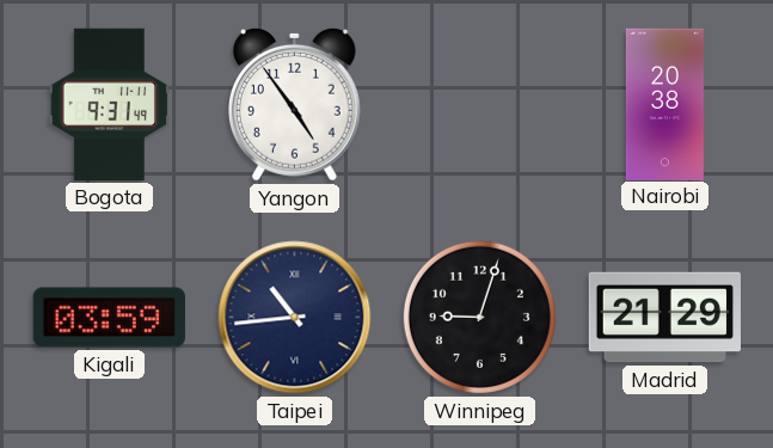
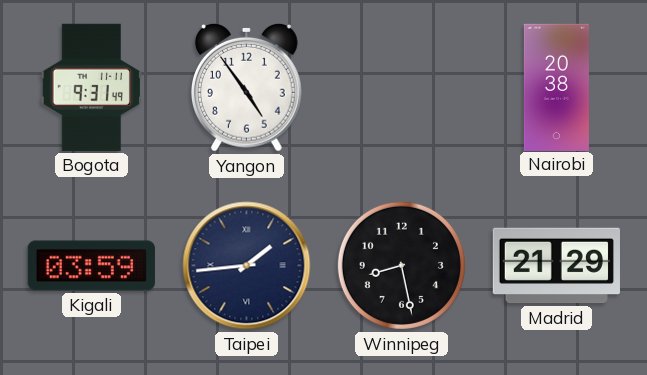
Taipei: 10:44 -> 1:44 (247, 266)
Winnipeg: 9:03 -> 8:28 (401, 265)
